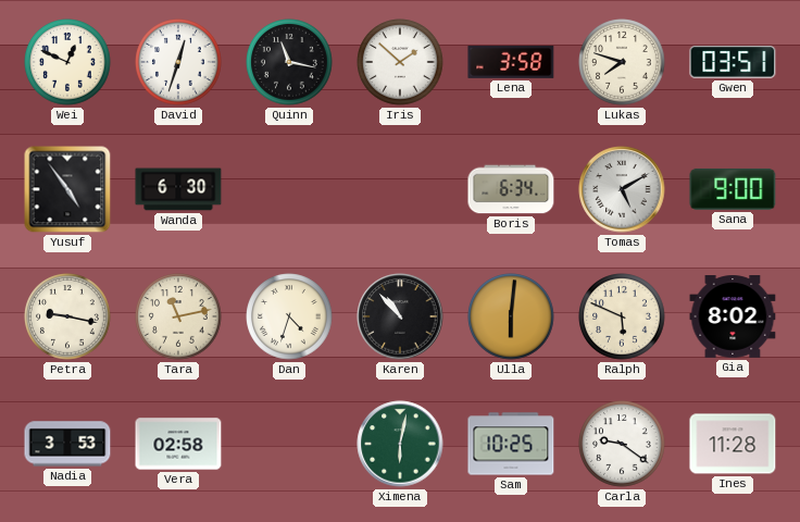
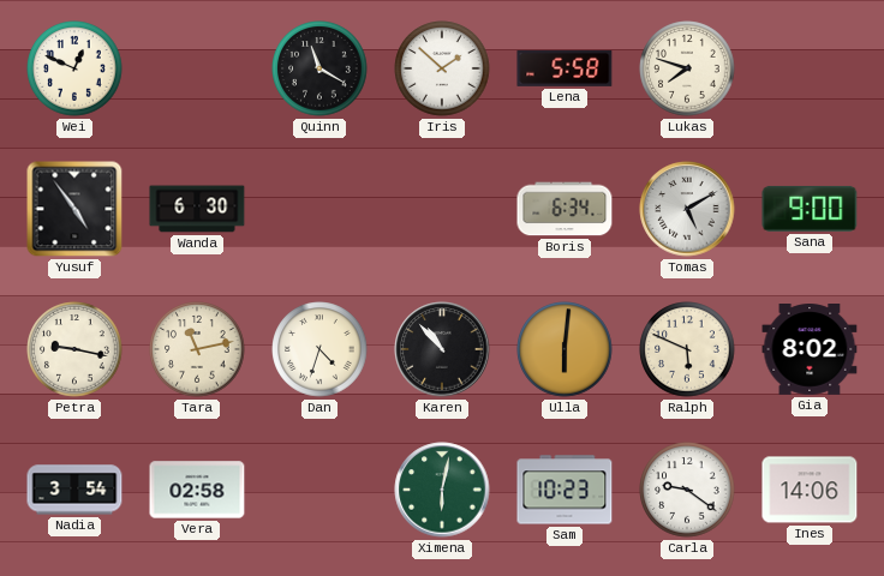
David: 12:33 -> none (178, 62)
Quinn: 11:17 -> 11:20 (319, 68)
Lena: 3:58 -> 5:58 (565, 68)
Gwen: 03:51 -> none (733, 62)
Nadia: 3:53 -> 3:54 (74, 490)
Sam: 10:25 -> 10:23 (565, 490)
Ines: 11:28 -> 14:06 (810, 490)
